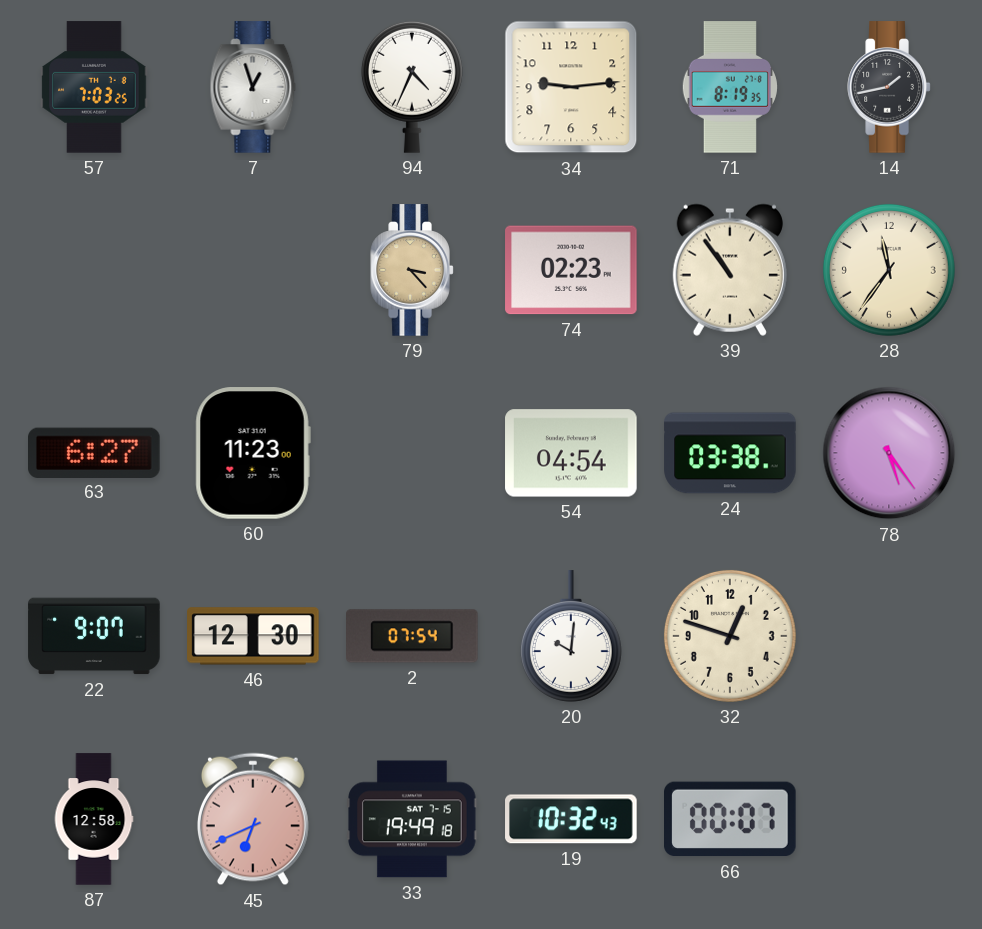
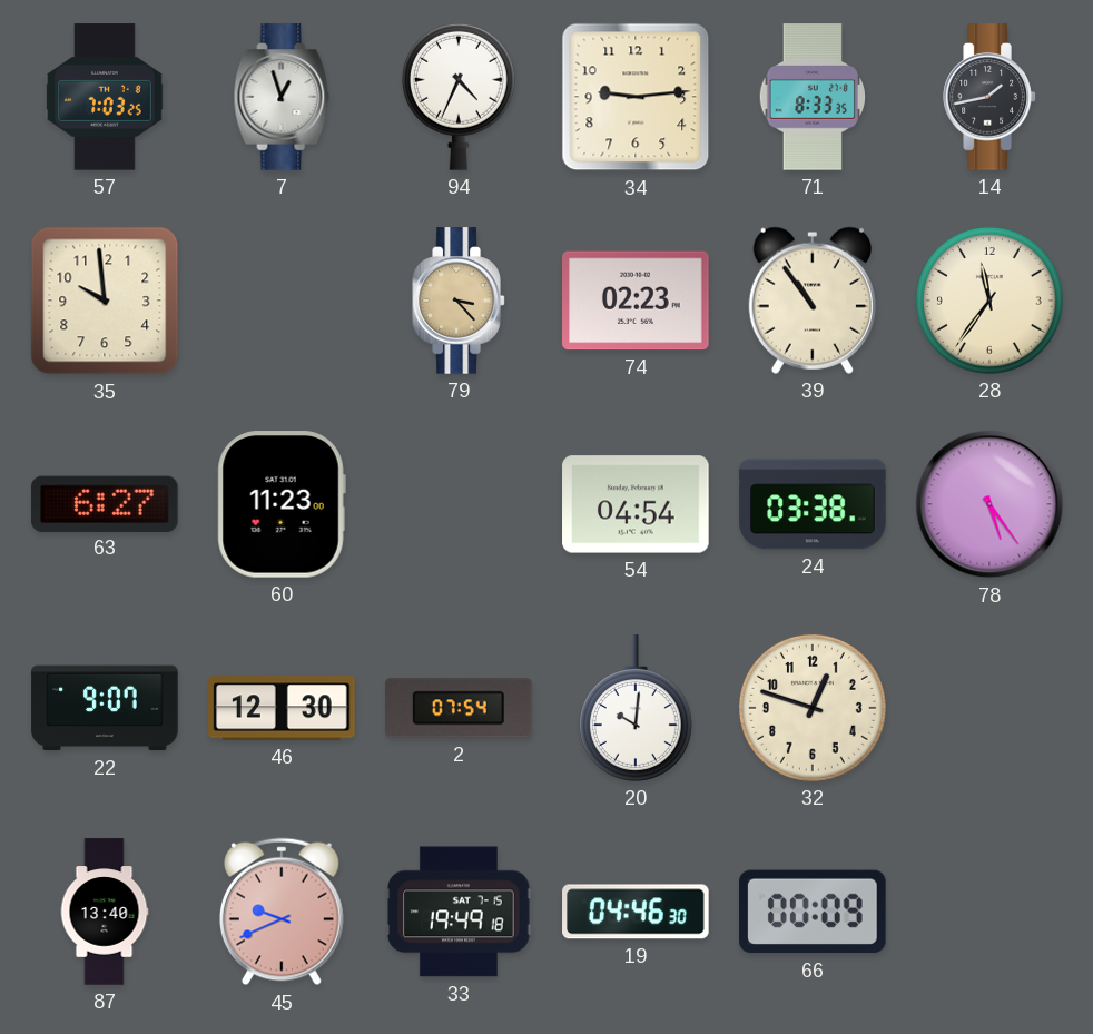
71: 8:19 -> 8:33 (813, 97)
35: none -> 9:59 (105, 301)
87: 12:58 -> 13:40 (105, 912)
45: 6:41 -> 9:41 (282, 912)
19: 10:32 -> 04:46 (636, 912)
66: 00:07 -> 00:09 (814, 912)
